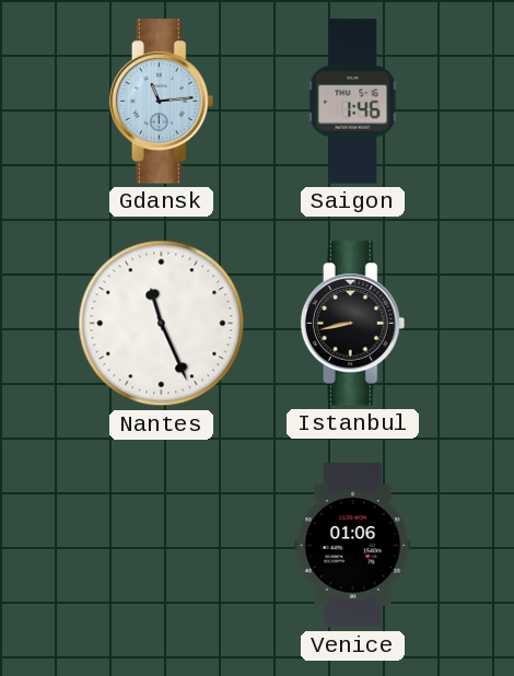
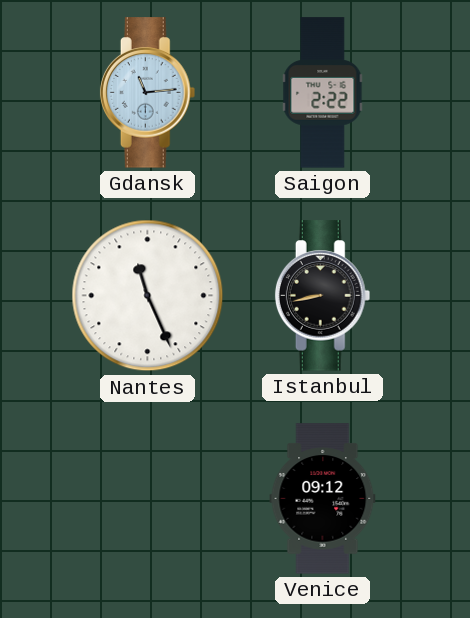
Saigon: 1:46 -> 2:22 (323, 93)
Venice: 01:06 -> 09:12 (323, 499)
